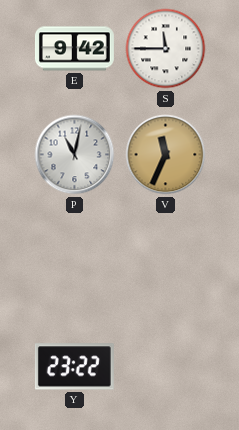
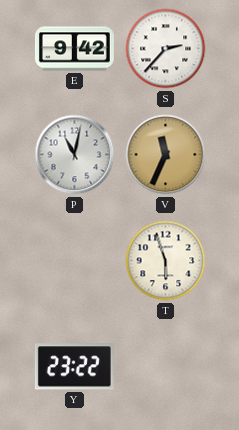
S: 11:45 -> 2:37 (166, 49)
T: none -> 5:57 (166, 261)
